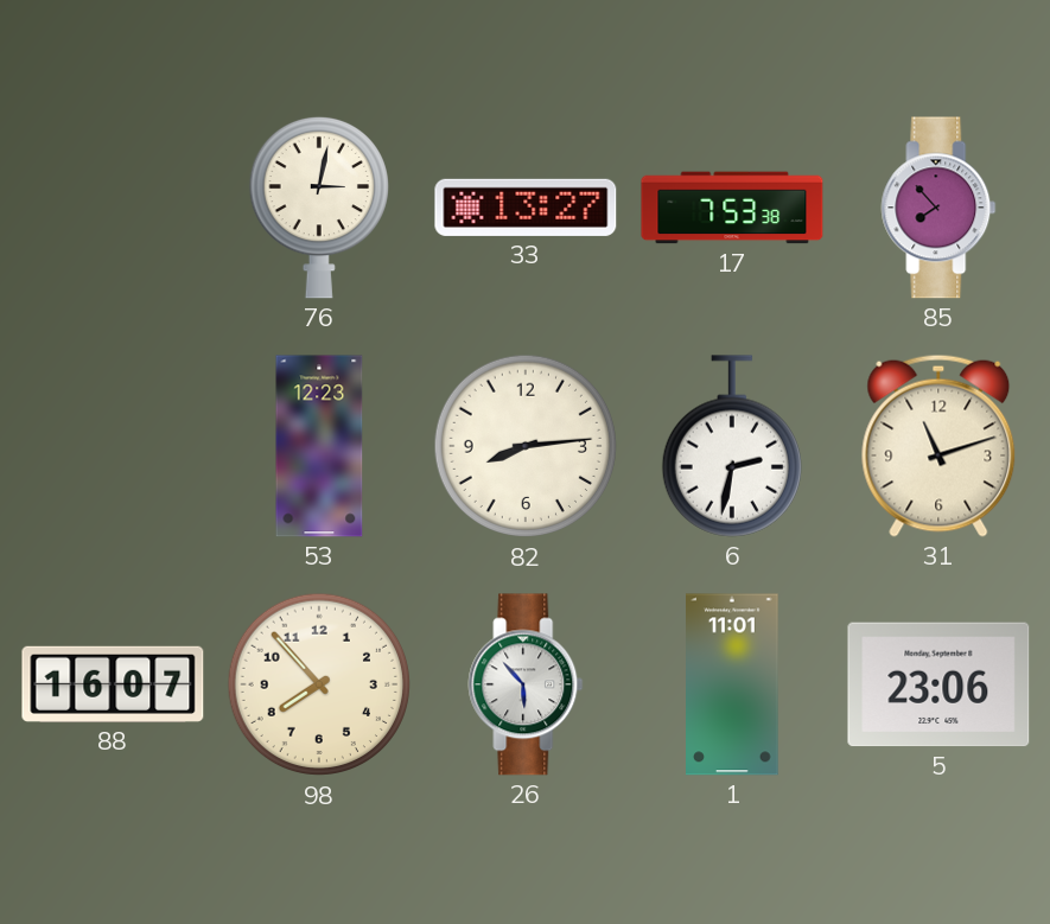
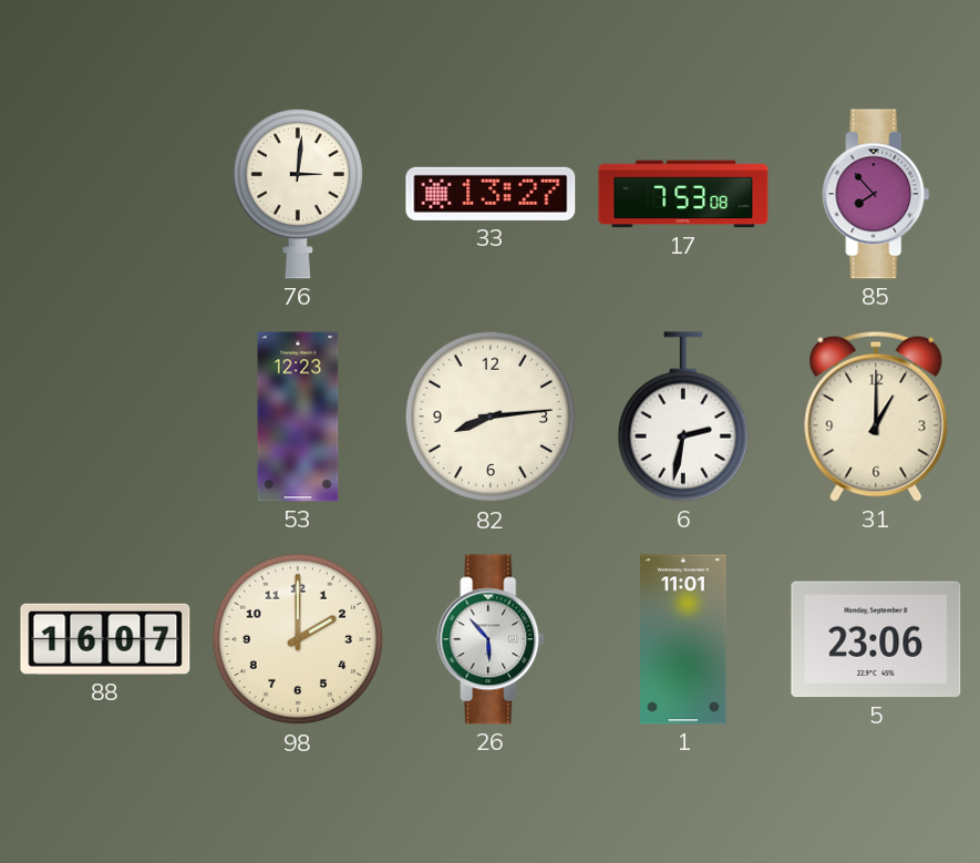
76: 3:02 -> 3:01 (298, 194)
17: 7:53:38 -> 7:53:08 (683, 194)
31: 11:12 -> 1:00 (876, 417)
98: 7:53 -> 2:00 (298, 639)
